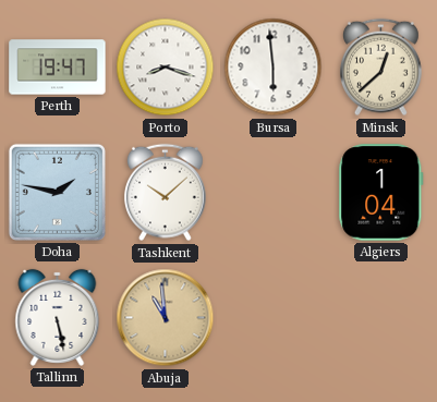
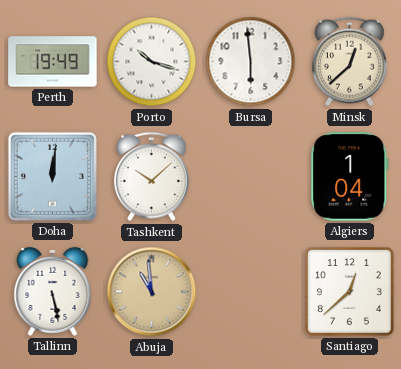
Perth: 19:47 -> 19:49 (53, 62)
Porto: 8:18 -> 10:18 (152, 62)
Doha: 1:47 -> 12:01 (52, 176)
Santiago: none -> 12:38 (350, 292)
